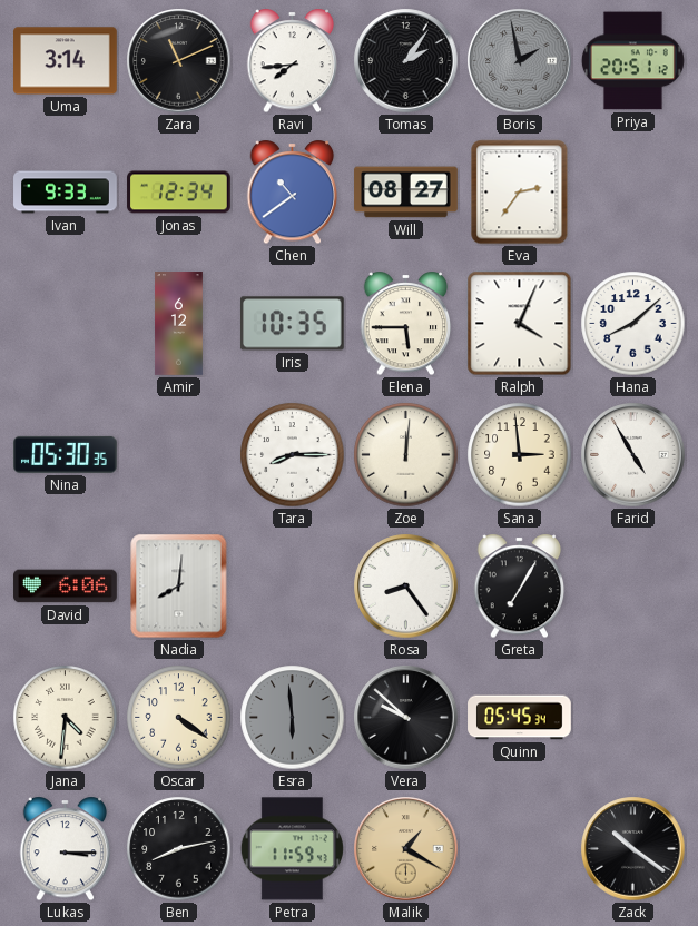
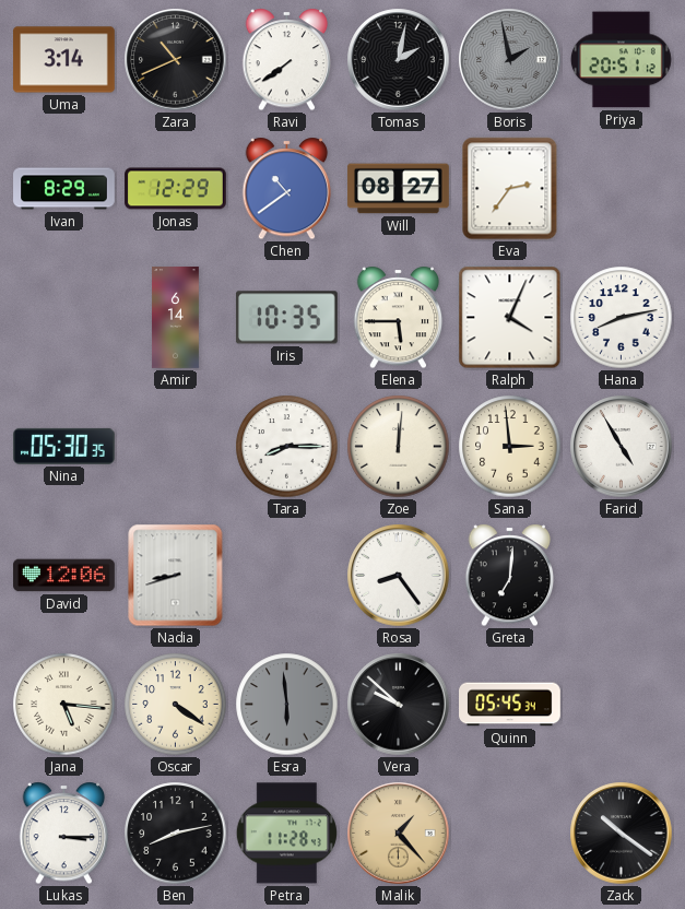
Zara: 11:11 -> 10:41 (176, 60)
Ravi: 7:44 -> 7:39 (287, 60)
Tomas: 2:06 -> 2:02 (399, 60)
Ivan: 9:33 -> 8:29 (64, 189)
Jonas: 12:34 -> 12:29 (176, 189)
Amir: 6:12 -> 6:14 (176, 318)
Hana: 8:08 -> 8:13 (622, 318)
David: 6:06 -> 12:06 (64, 576)
Nadia: 8:01 -> 8:42 (176, 576)
Greta: 7:05 -> 7:01 (510, 576)
Jana: 4:31 -> 5:16 (64, 705)
Petra: 11:59 -> 11:28 (286, 834)
Malik: 1:20 -> 1:23 (399, 834)
